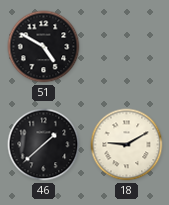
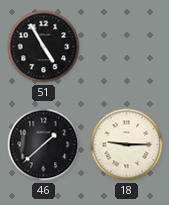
51: 4:50 -> 4:55 (44, 47)
18: 9:10 -> 9:15 (127, 145)
